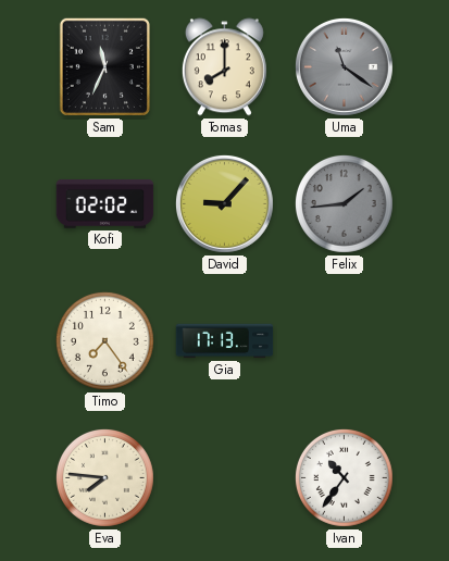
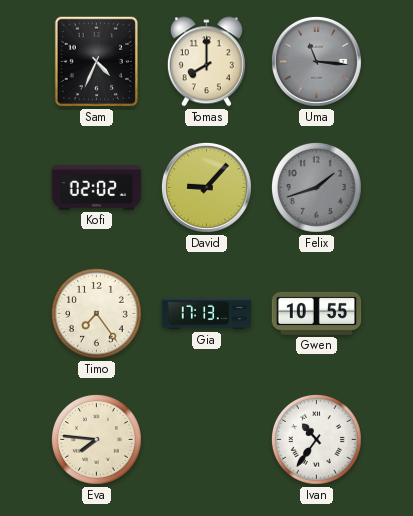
Sam: 11:34 -> 4:34 (96, 61)
Uma: 11:21 -> 11:16 (316, 61)
Felix: 1:44 -> 1:42 (316, 187)
Gwen: none -> 10:55 (317, 313)
